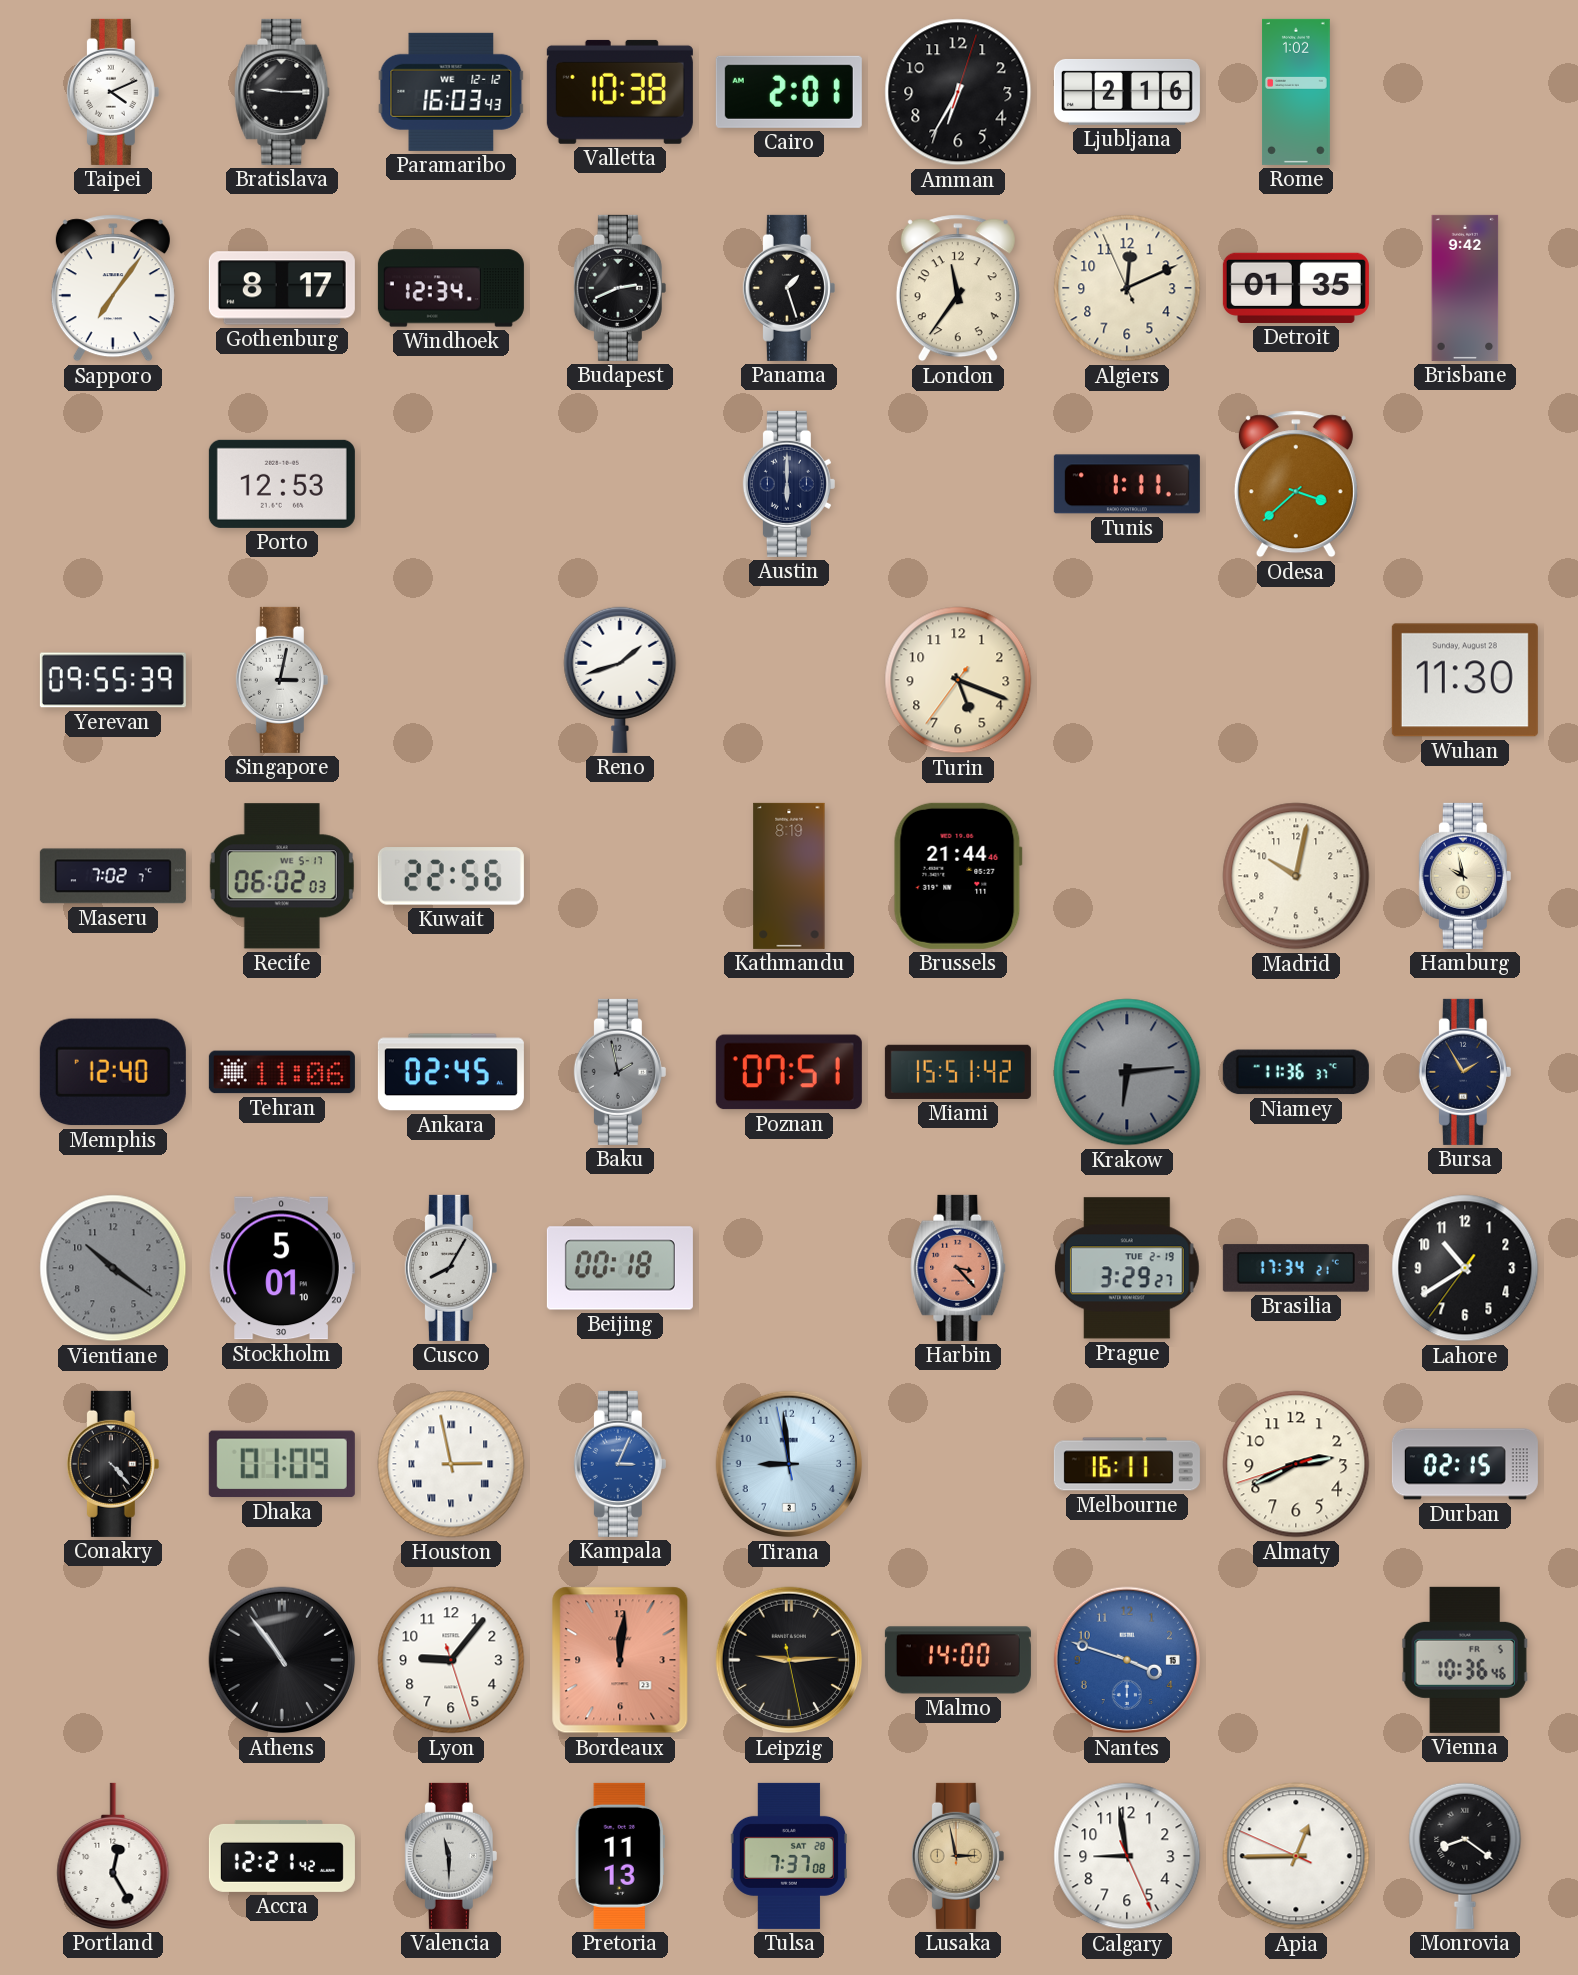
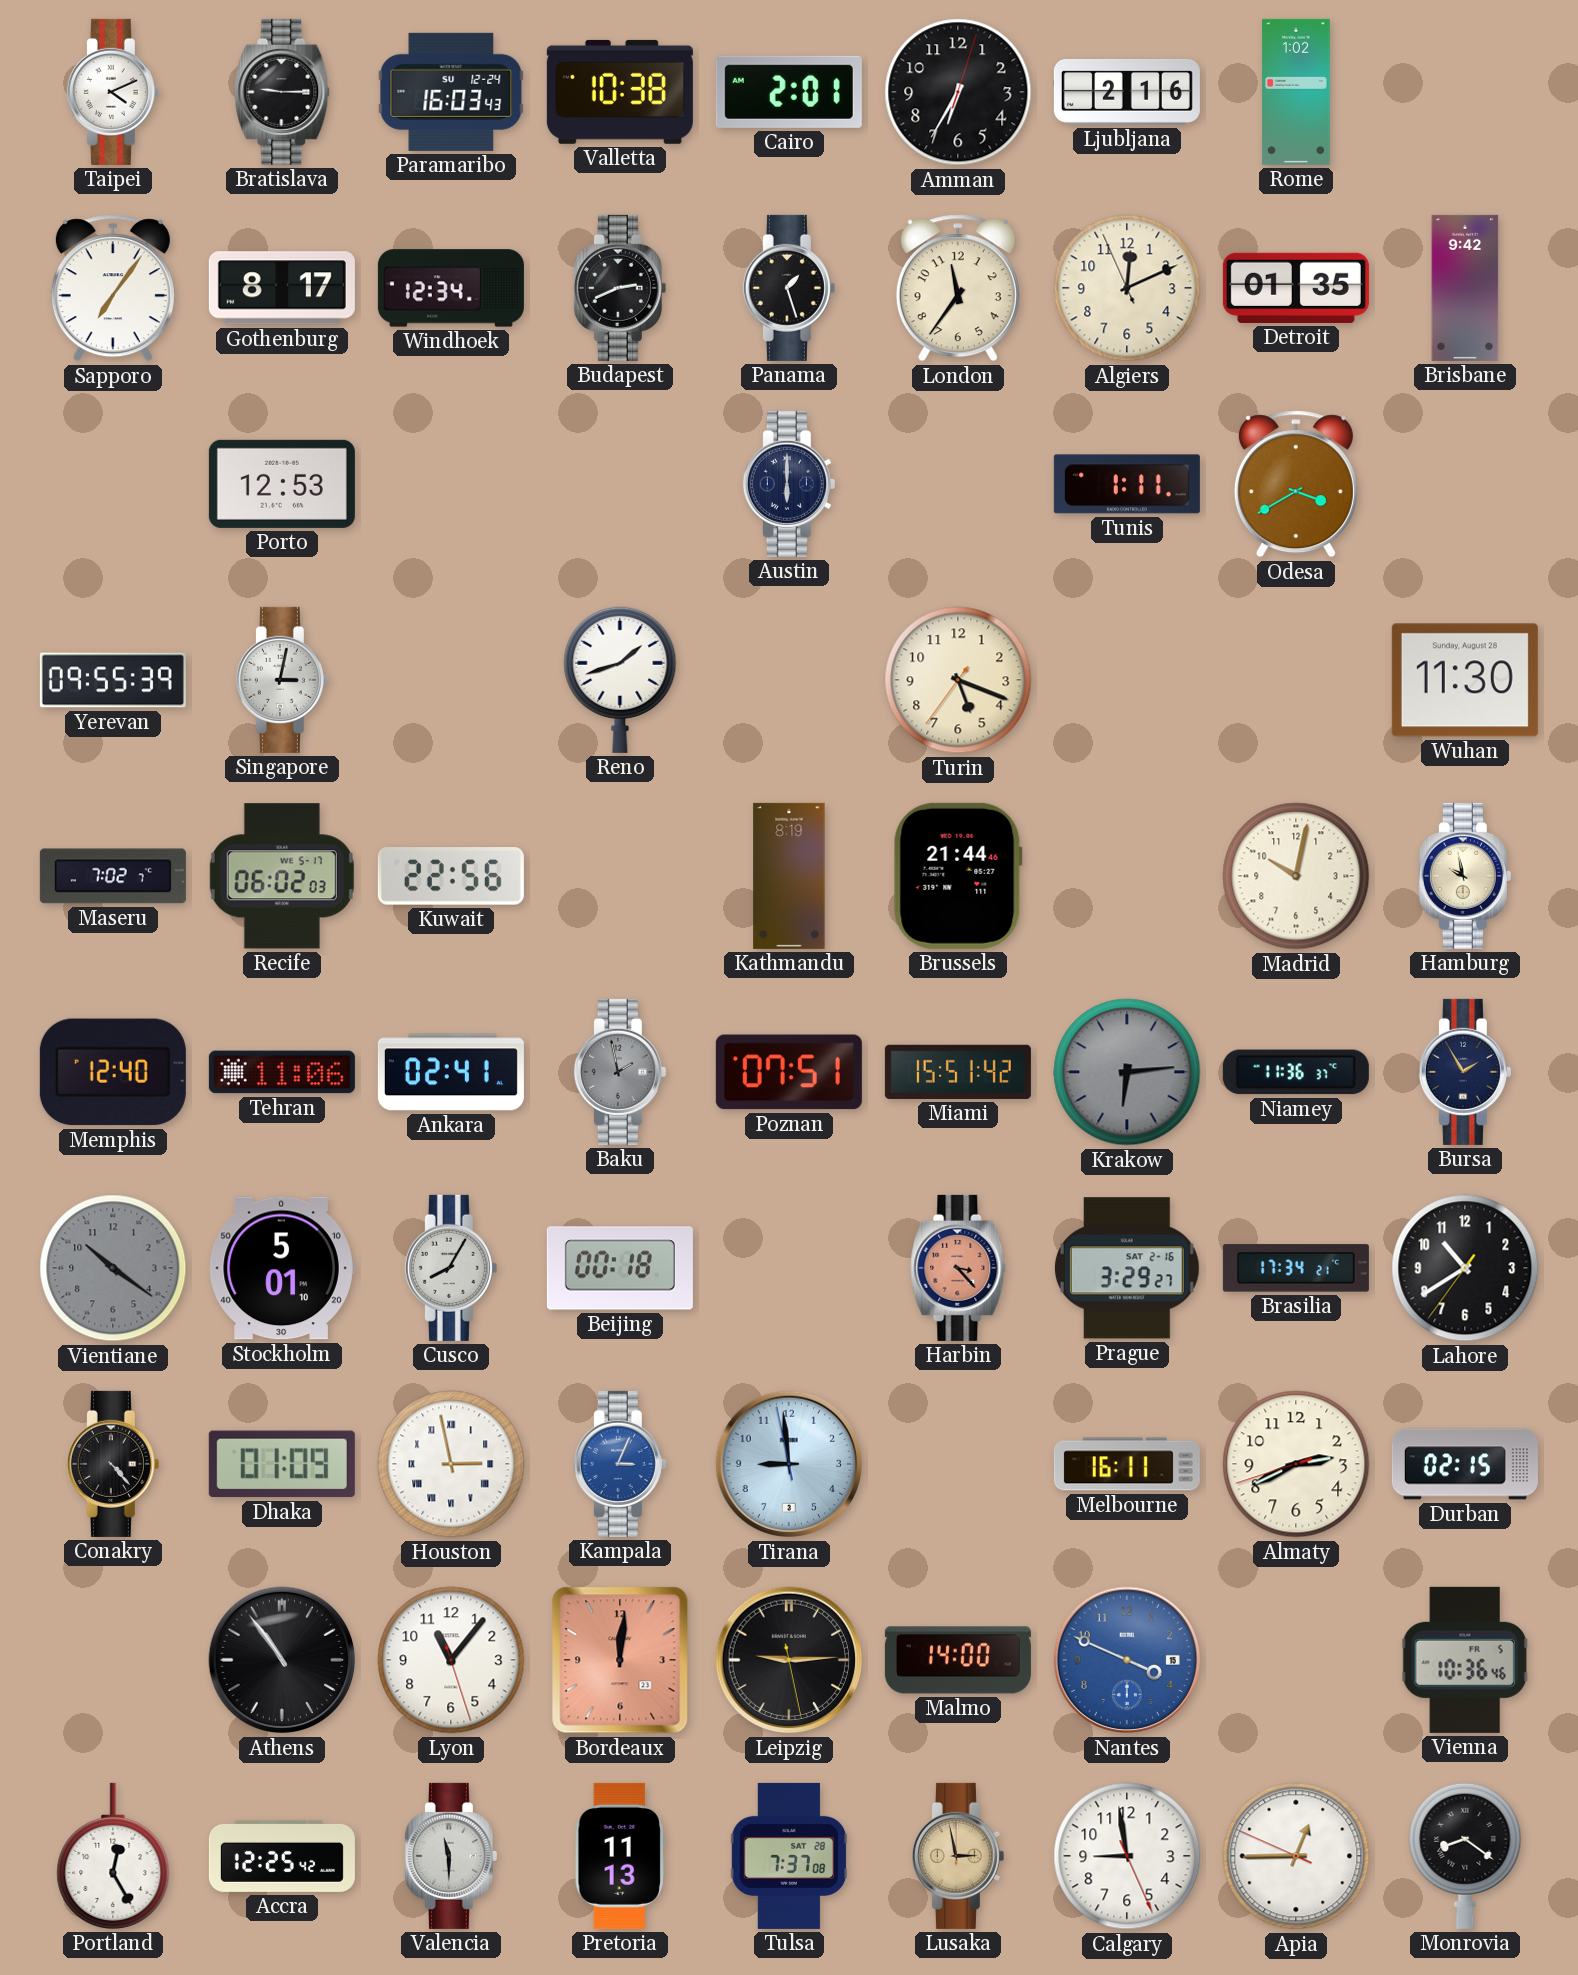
Paramaribo date: WE 12-12 -> SU 12-24 (451, 92)
Odesa: 3:38 -> 3:40 (1296, 484)
Ankara: 02:45 -> 02:41 (451, 1072)
Prague date: TUE 2-19 -> SAT 2-16 (1127, 1268)
Lyon: 9:06 -> 11:06 (451, 1660)
Nantes: 3:48 -> 3:49 (1127, 1660)
Accra: 12:21 -> 12:25 (282, 1856)
